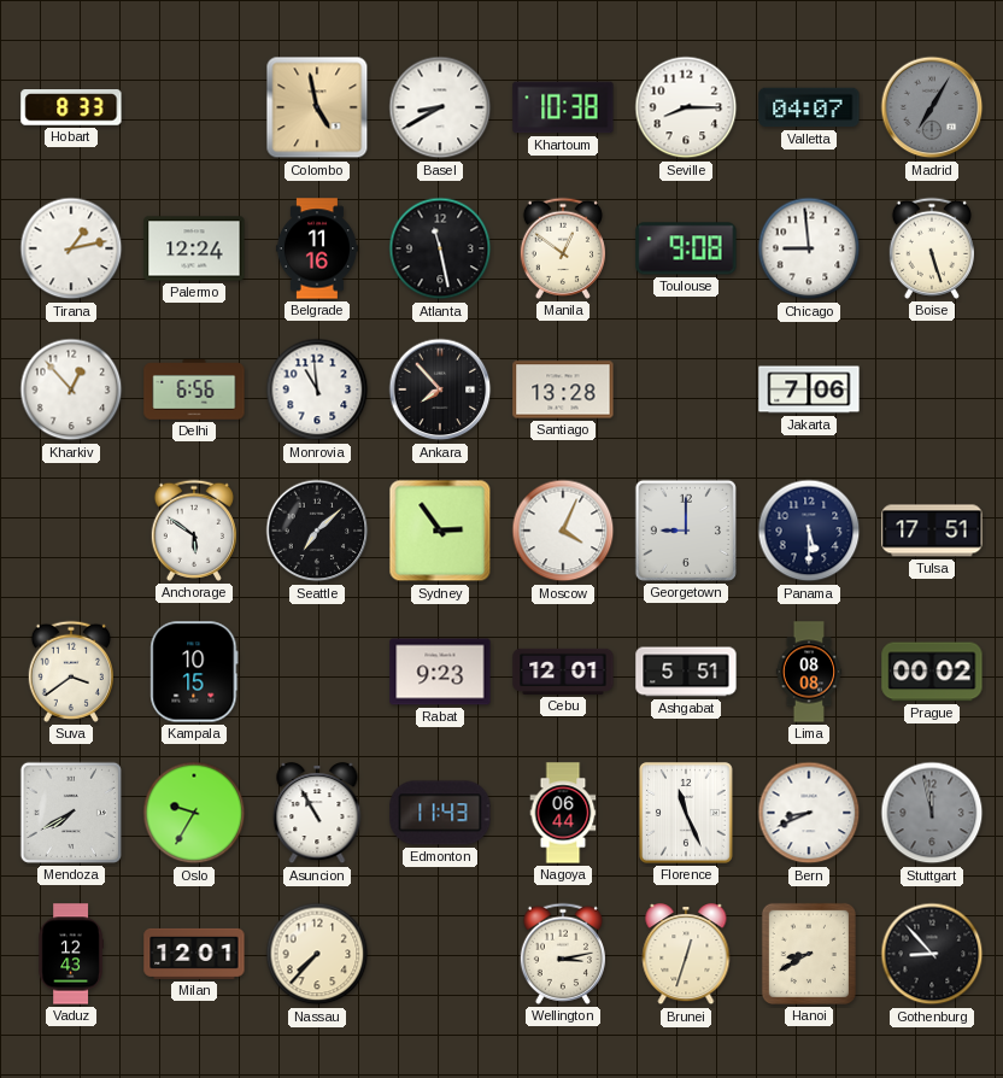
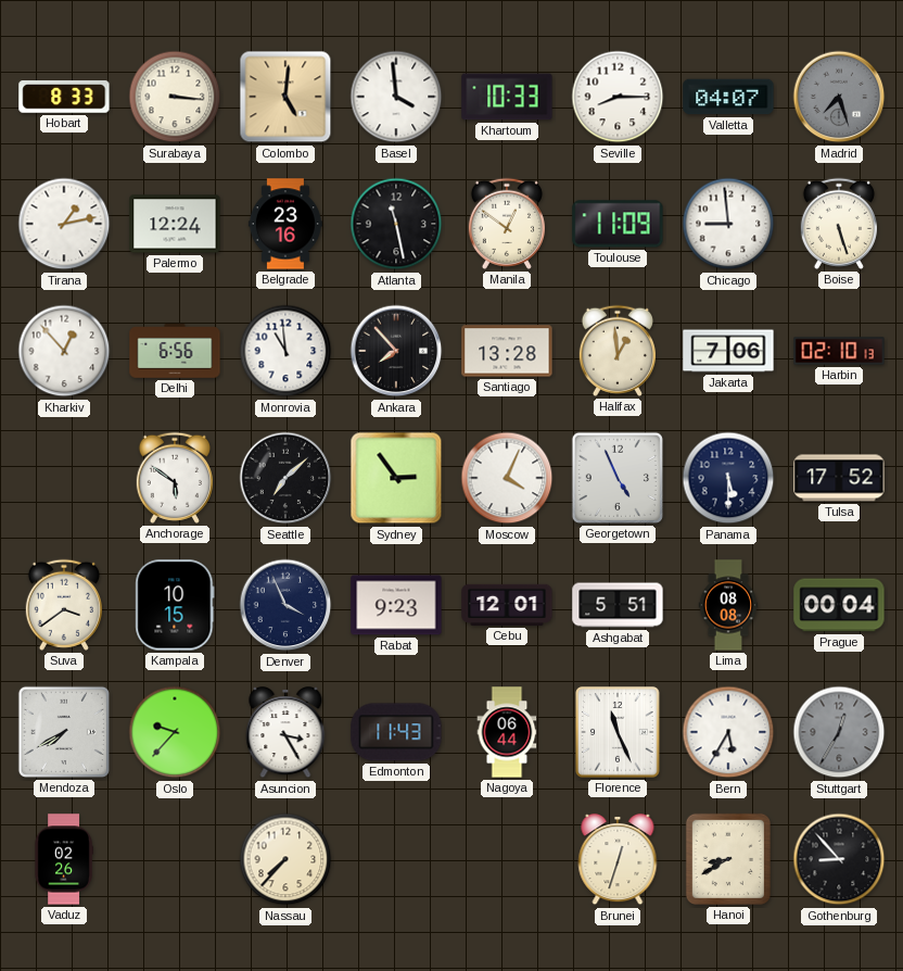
Surabaya: none -> 3:16 (175, 97)
Colombo: 4:58 -> 5:01 (285, 97)
Basel: 8:40 -> 3:59 (396, 97)
Khartoum: 10:38 -> 10:33 (507, 97)
Madrid: 7:05 -> 7:27 (839, 97)
Belgrade: 11:16 -> 23:16 (285, 224)
Toulouse: 9:08 -> 11:09 (618, 224)
Halifax: none -> 12:59 (618, 351)
Harbin: none -> 02:10 (839, 351)
Georgetown: 9:00 -> 4:56 (618, 478)
Tulsa: 17:51 -> 17:52 (839, 478)
Denver: none -> 3:56 (285, 605)
Prague: 00:02 -> 00:04 (839, 605)
Oslo: 9:35 -> 9:37 (175, 732)
Asuncion: 10:55 -> 3:25 (285, 733)
Bern: 8:41 -> 5:35 (728, 732)
Stuttgart: 11:58 -> 12:35 (839, 732)
Vaduz: 12:43 -> 02:26 (64, 859)
Milan: 12:01 -> none (194, 954)
Wellington: 3:13 -> none (563, 954)
